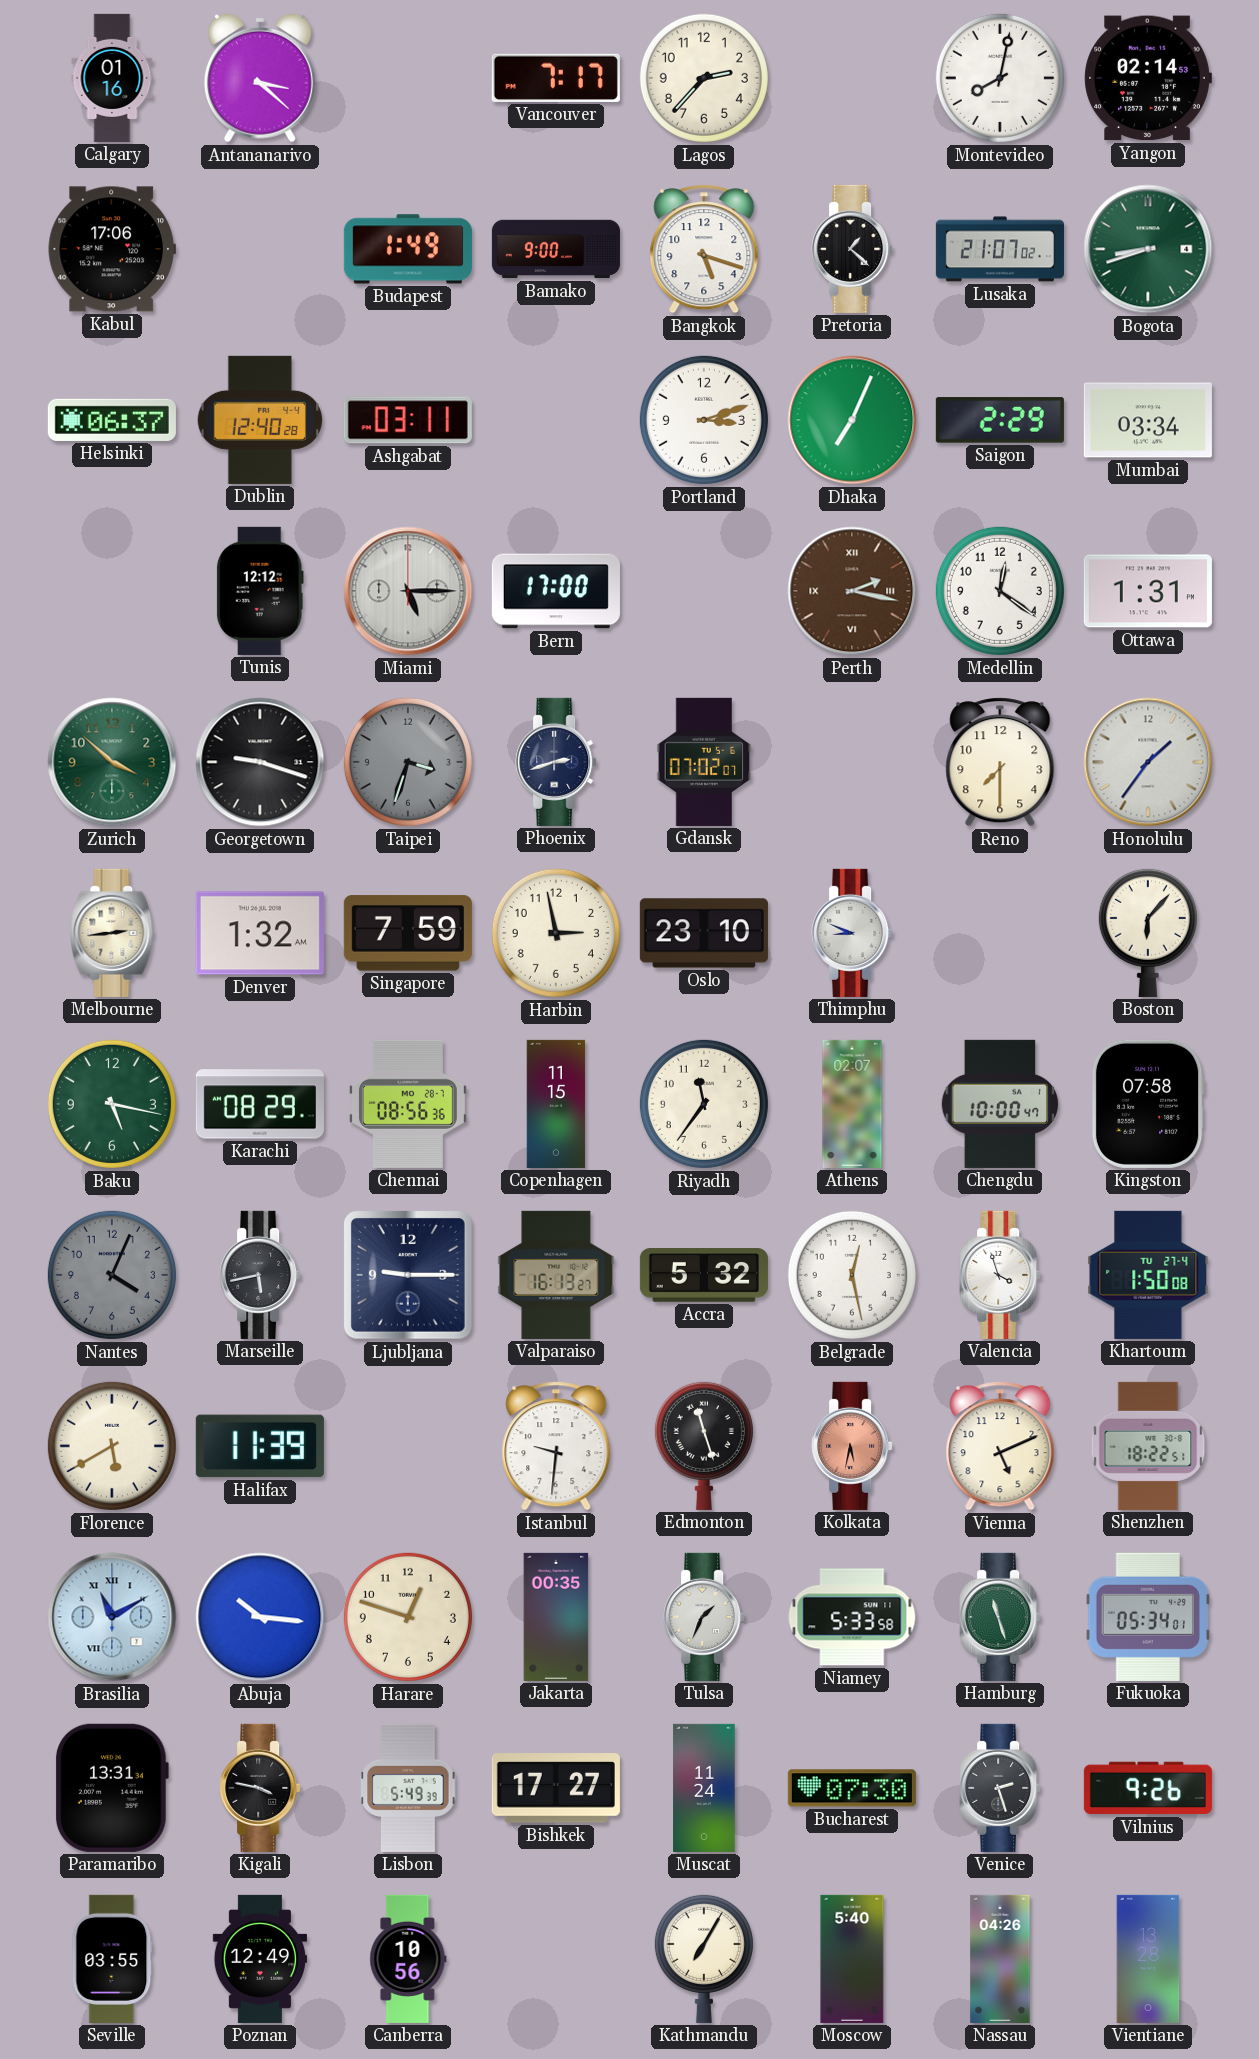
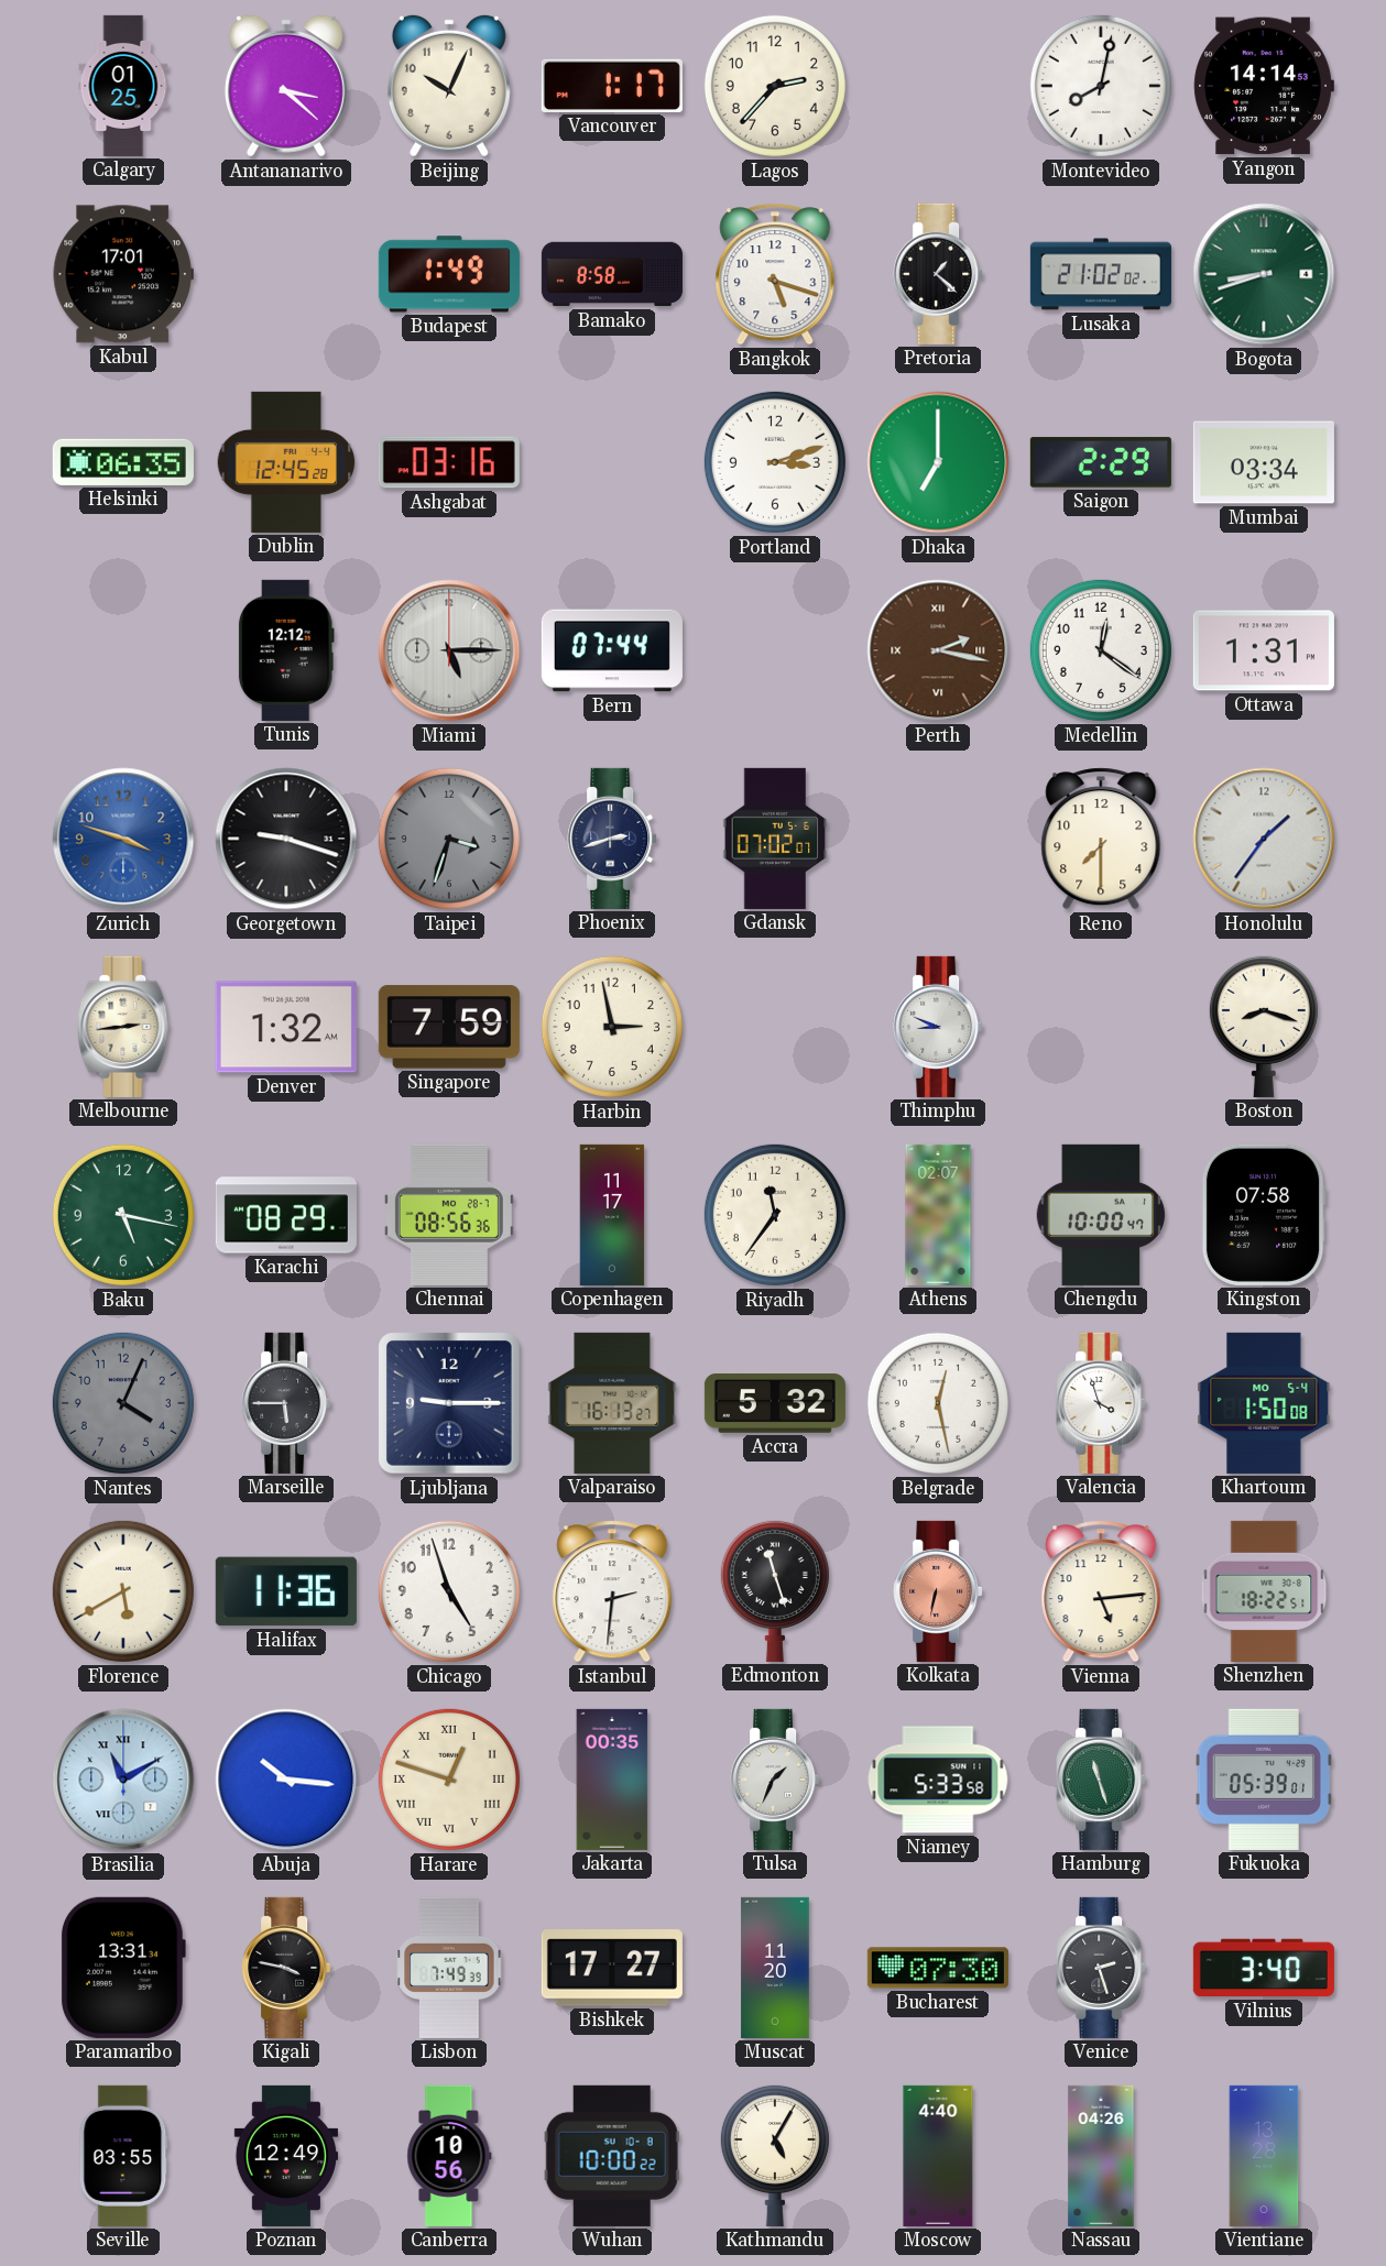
Calgary: 01:16 -> 01:25 (123, 86)
Beijing: none -> 10:04 (449, 86)
Vancouver: 7:17 -> 1:17 (612, 86)
Yangon: 02:14 -> 14:14 (1264, 86)
Kabul: 17:06 -> 17:01 (123, 274)
Bamako: 9:00 -> 8:58 (612, 274)
Lusaka: 21:07 -> 21:02 (1101, 274)
Helsinki: 06:37 -> 06:35 (123, 462)
Dublin: 12:40 -> 12:45 (286, 462)
Ashgabat: 03:11 -> 03:16 (449, 462)
Dhaka: 7:04 -> 7:00 (938, 462)
Bern: 17:00 -> 07:44 (612, 650)
Zurich: 3:52 -> 3:48 (123, 839)
Zurich dial: green -> blue (123, 839)
Oslo: 23:10 -> none (704, 933)
Boston: 6:07 -> 8:18 (1264, 1026)
Copenhagen: 11:15 -> 11:17 (612, 1215)
Marseille: 5:43 -> 5:45 (286, 1403)
Khartoum date: TU 27-4 -> MO 5-4 (1264, 1403)
Halifax: 11:39 -> 11:36 (286, 1591)
Chicago: none -> 4:57 (449, 1591)
Istanbul: 9:31 -> 2:31 (612, 1591)
Kolkata: 5:32 -> 6:32 (938, 1591)
Vienna: 5:11 -> 5:14 (1101, 1591)
Harare numerals: Arabic -> Roman (449, 1780)
Fukuoka: 05:34 -> 05:39 (1263, 1780)
Lisbon: 5:49 -> 7:49 (449, 1968)
Muscat: 11:24 -> 11:20 (775, 1968)
Vilnius: 9:26 -> 3:40 (1264, 1968)
Wuhan: none -> 10:00 (612, 2156)
Kathmandu: 7:05 -> 5:05 (775, 2155)
Moscow: 5:40 -> 4:40 (938, 2156)
